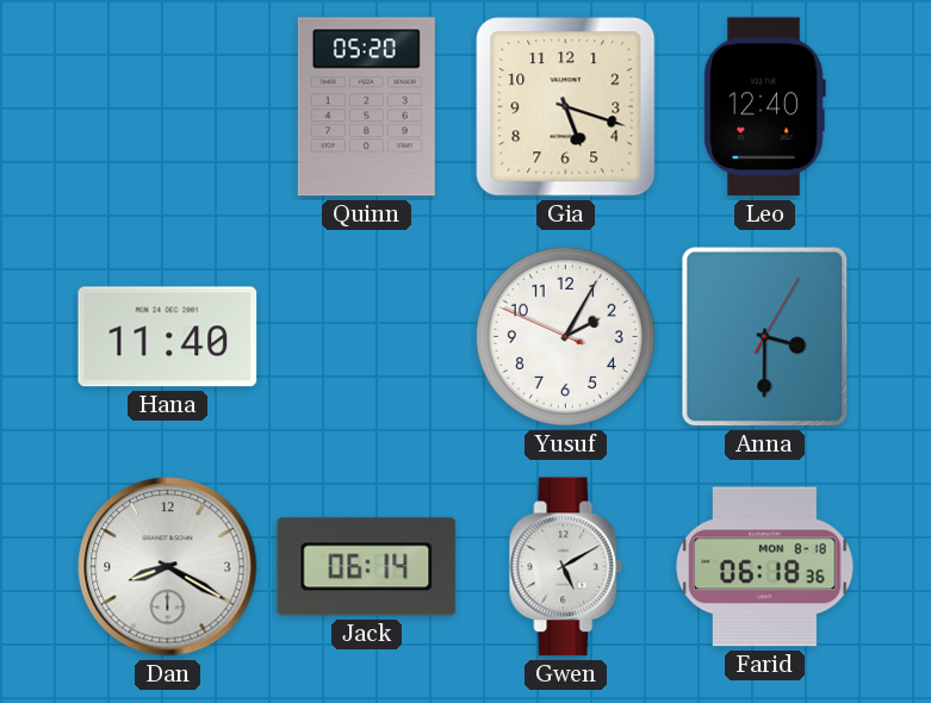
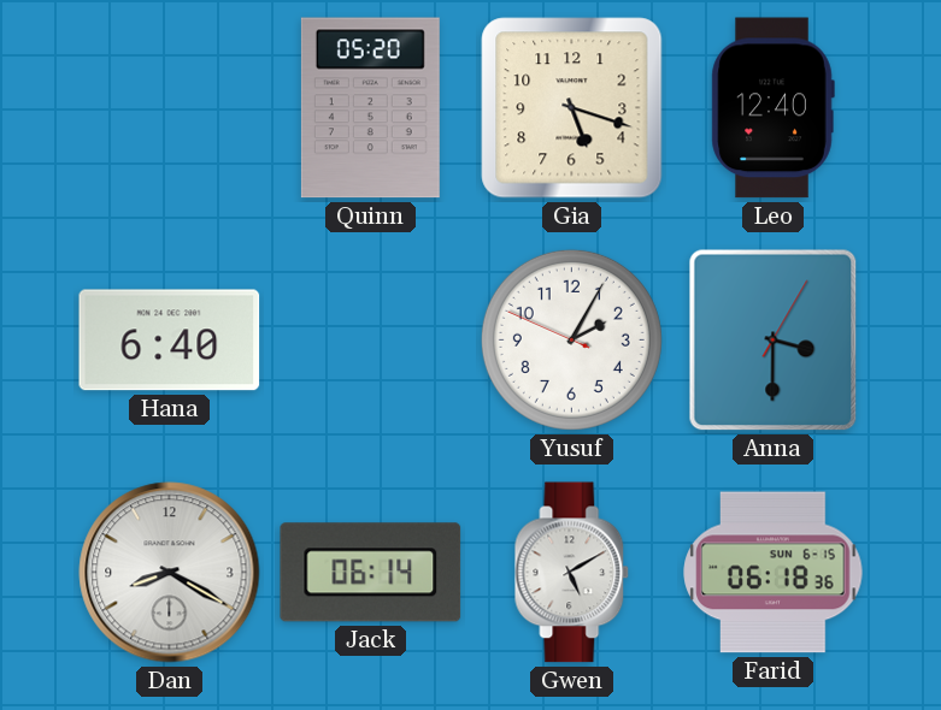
Hana: 11:40 -> 6:40 (170, 341)
Farid date: MON 8-18 -> SUN 6-15 (774, 573)
